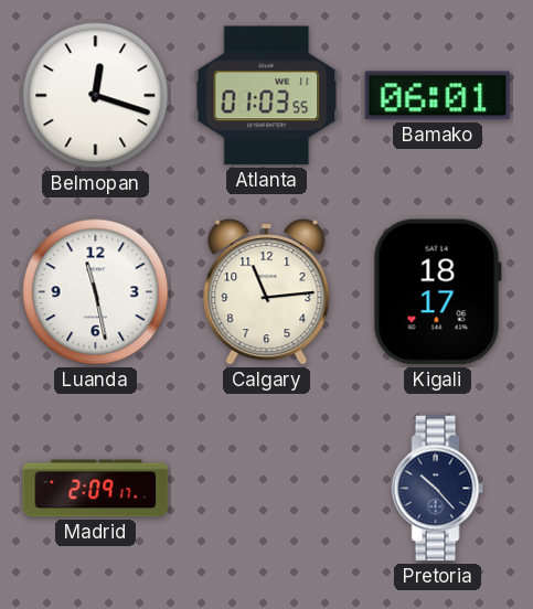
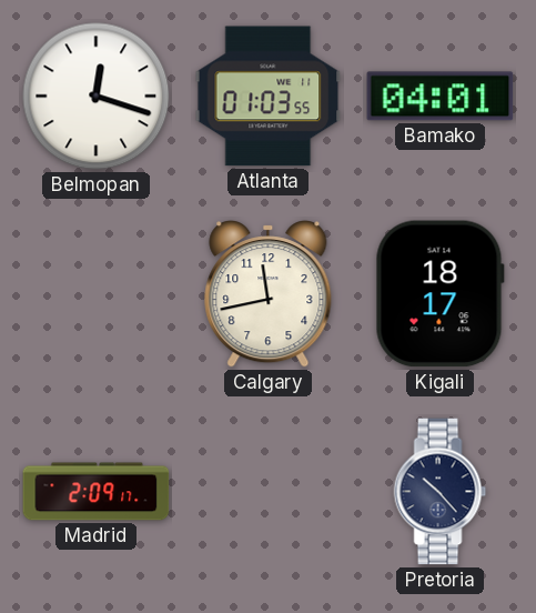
Bamako: 06:01 -> 04:01 (441, 97)
Luanda: 11:28 -> none (96, 292)
Calgary: 11:14 -> 11:43 (269, 294)
